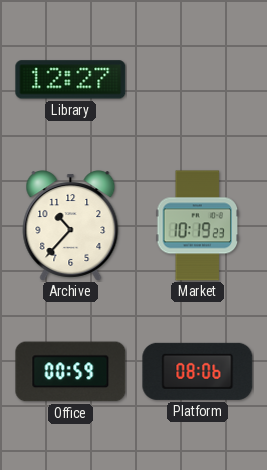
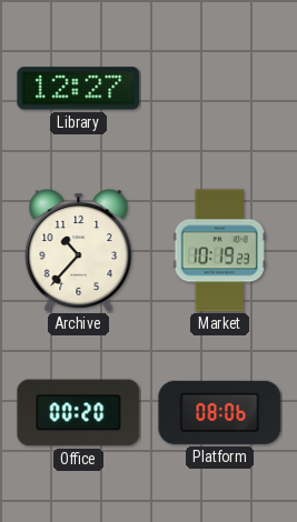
Office: 00:59 -> 00:20 (79, 413)
